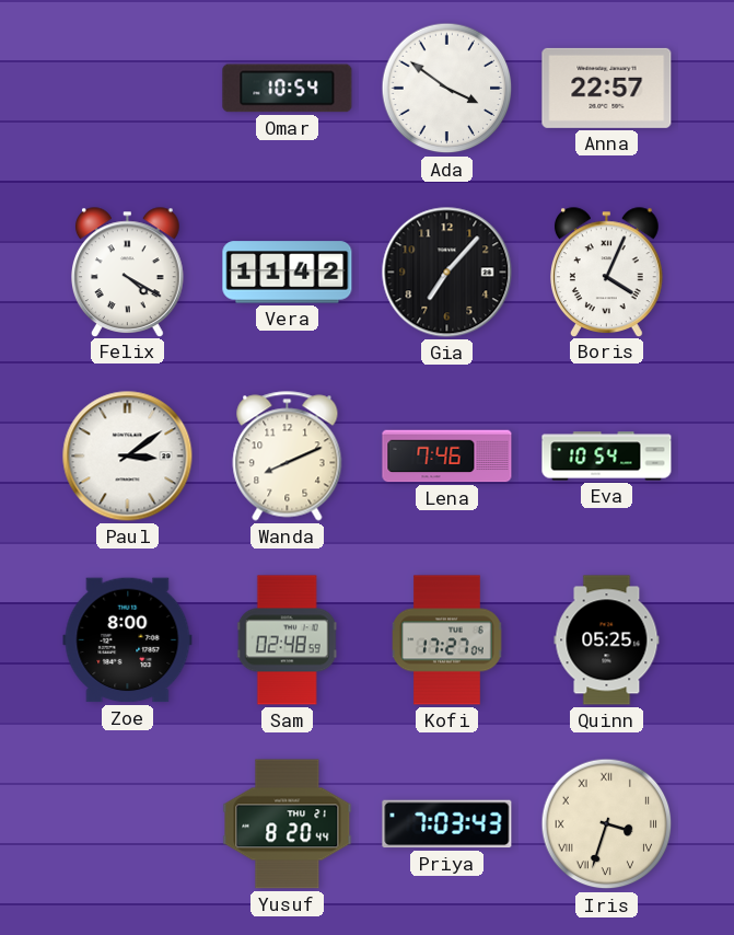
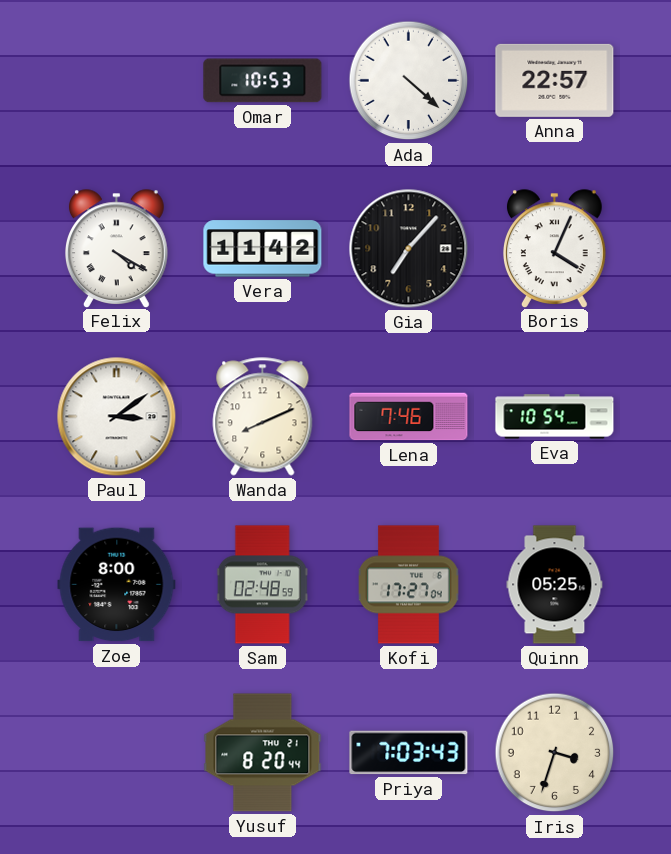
Omar: 10:54 -> 10:53 (263, 81)
Ada: 3:51 -> 4:22 (409, 81)
Iris numerals: Roman -> Arabic (555, 753)
